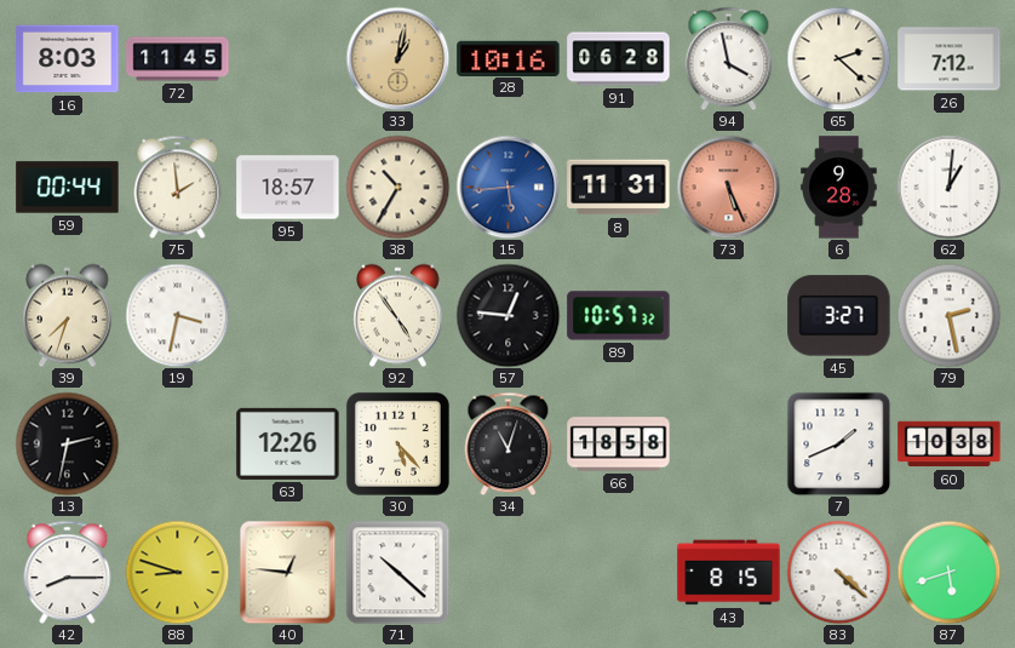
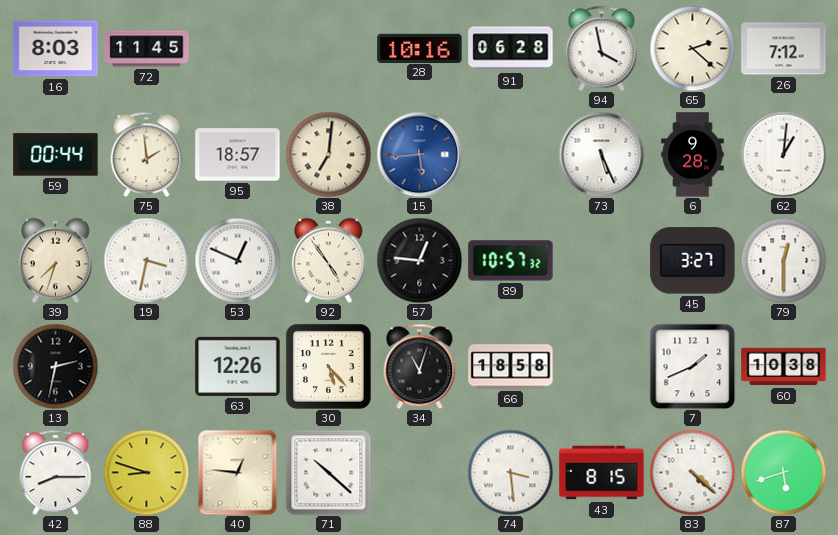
33: 1:02 -> none (397, 58)
38: 10:35 -> 7:01 (328, 154)
8: 11:31 -> none (619, 188)
73 dial: salmon -> white (601, 154)
53: none -> 12:49 (237, 260)
79: 2:28 -> 12:30 (783, 260)
74: none -> 3:29 (510, 472)
